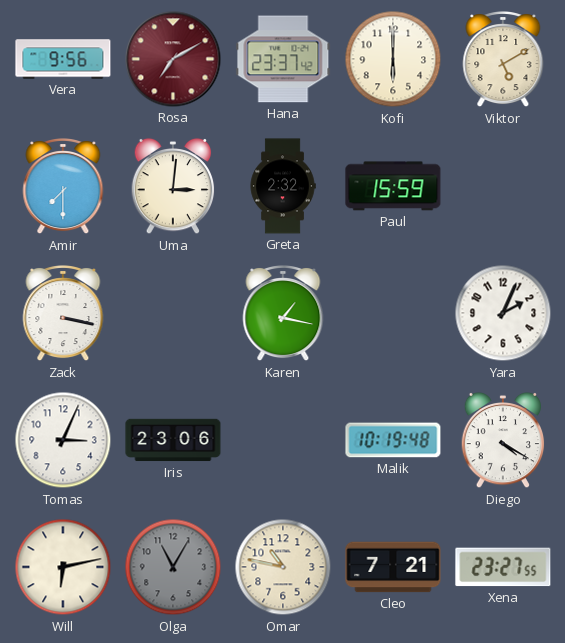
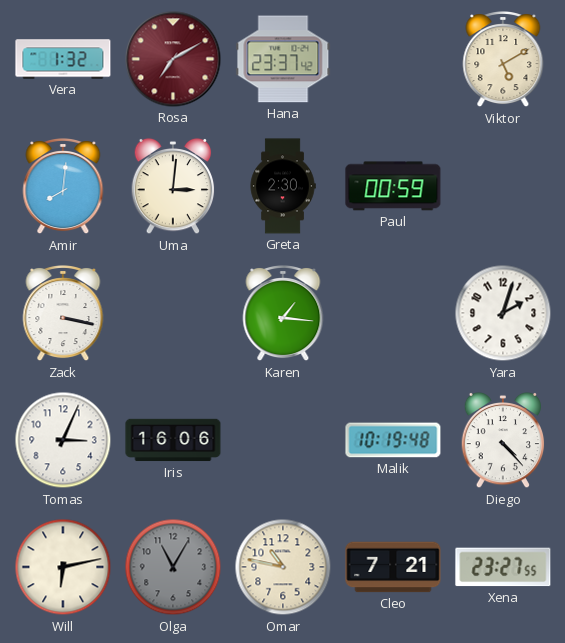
Vera: 9:56 -> 1:32 (63, 59)
Kofi: 6:00 -> none (393, 59)
Amir: 7:30 -> 8:01 (63, 187)
Greta: 2:32 -> 2:30 (283, 186)
Paul: 15:59 -> 00:59 (393, 186)
Karen: 1:17 -> 1:16 (283, 314)
Yara: 2:04 -> 2:03 (503, 313)
Iris: 23:06 -> 16:06 (173, 440)
Diego: 4:20 -> 4:23 (503, 440)
